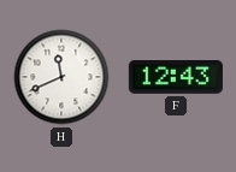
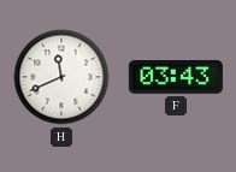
F: 12:43 -> 03:43 (176, 78)
